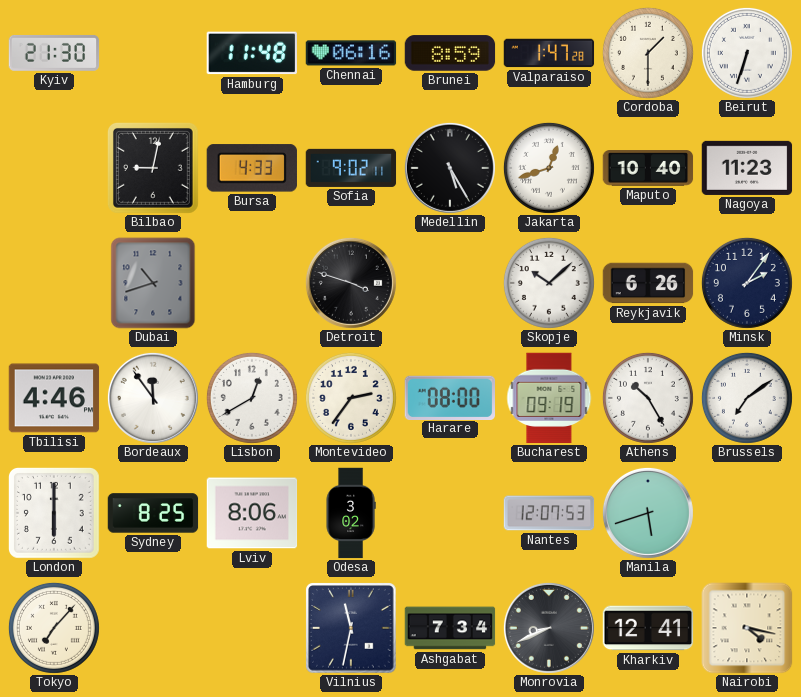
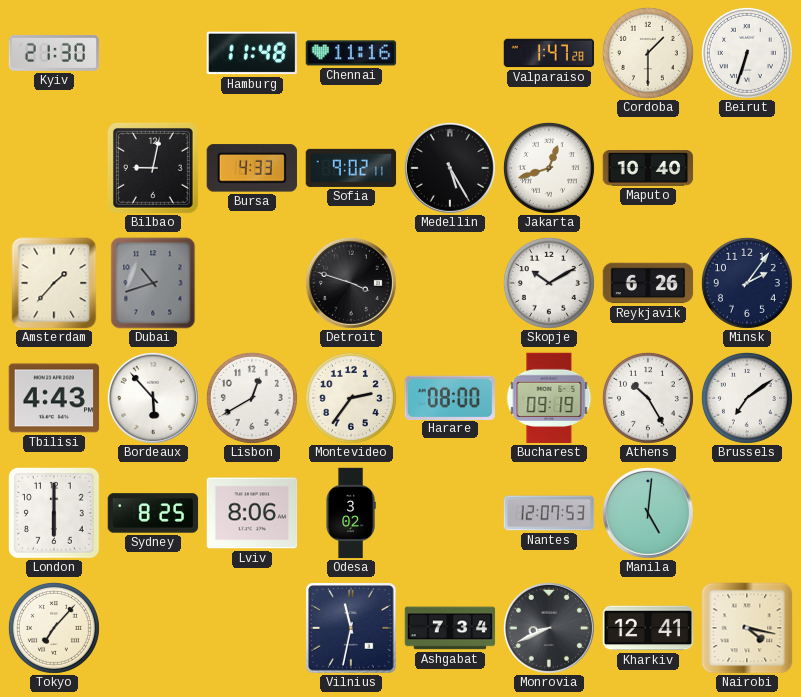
Chennai: 06:16 -> 11:16 (351, 53)
Brunei: 8:59 -> none (450, 53)
Nagoya: 11:23 -> none (747, 168)
Amsterdam: none -> 1:37 (54, 283)
Skopje: 10:08 -> 10:10 (549, 283)
Tbilisi: 4:46 -> 4:43 (54, 398)
Bordeaux: 11:54 -> 5:53 (153, 398)
Manila: 5:42 -> 5:01 (648, 513)
